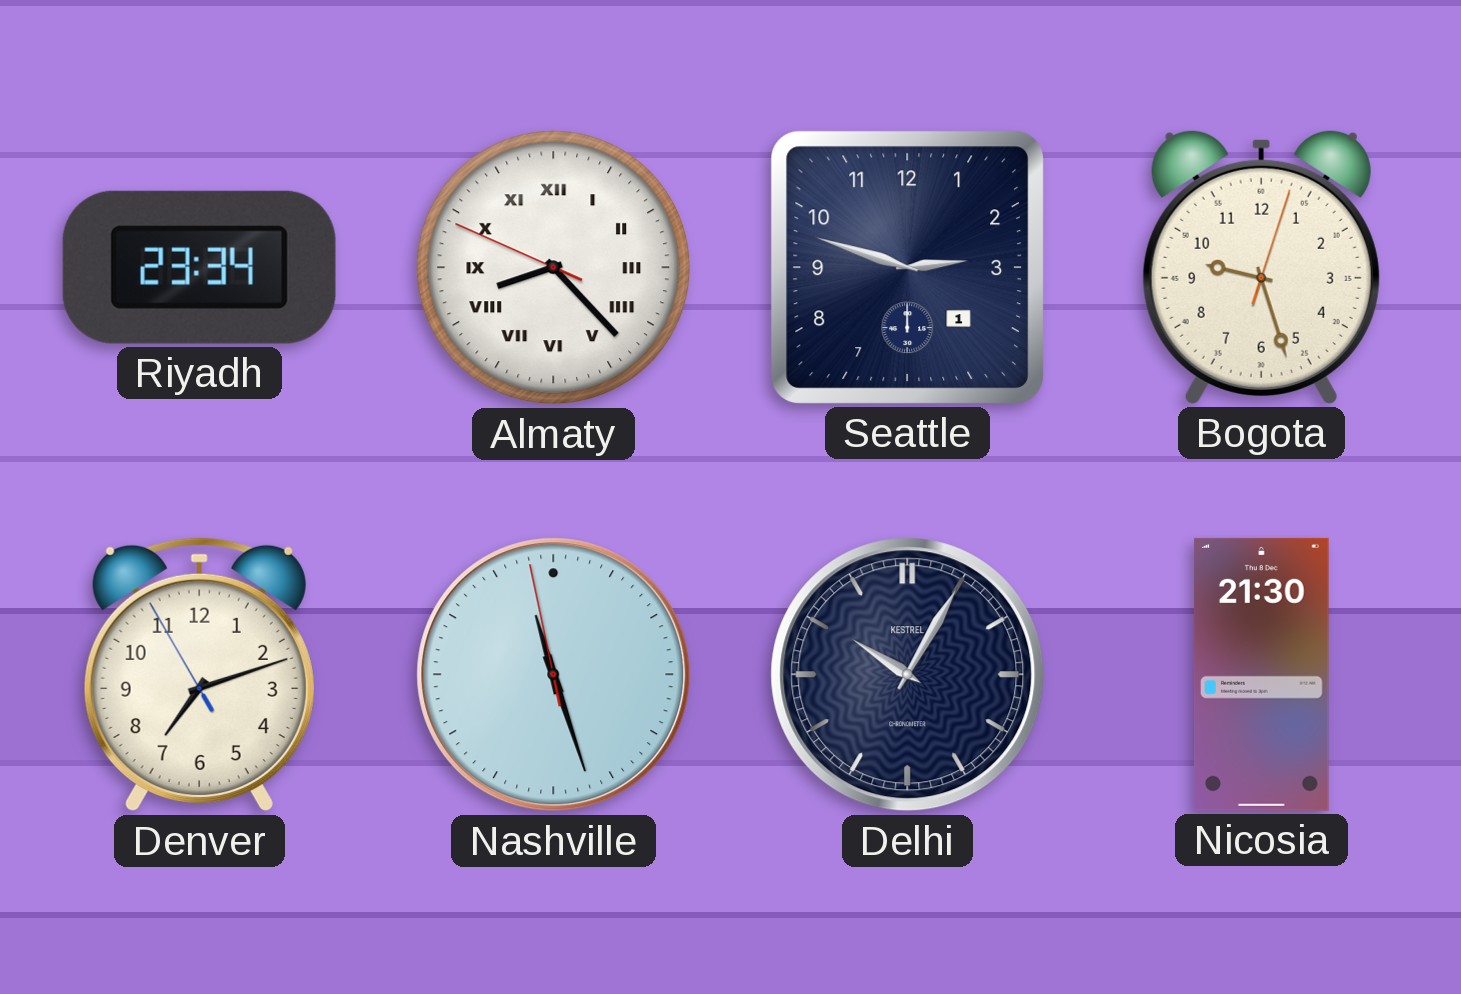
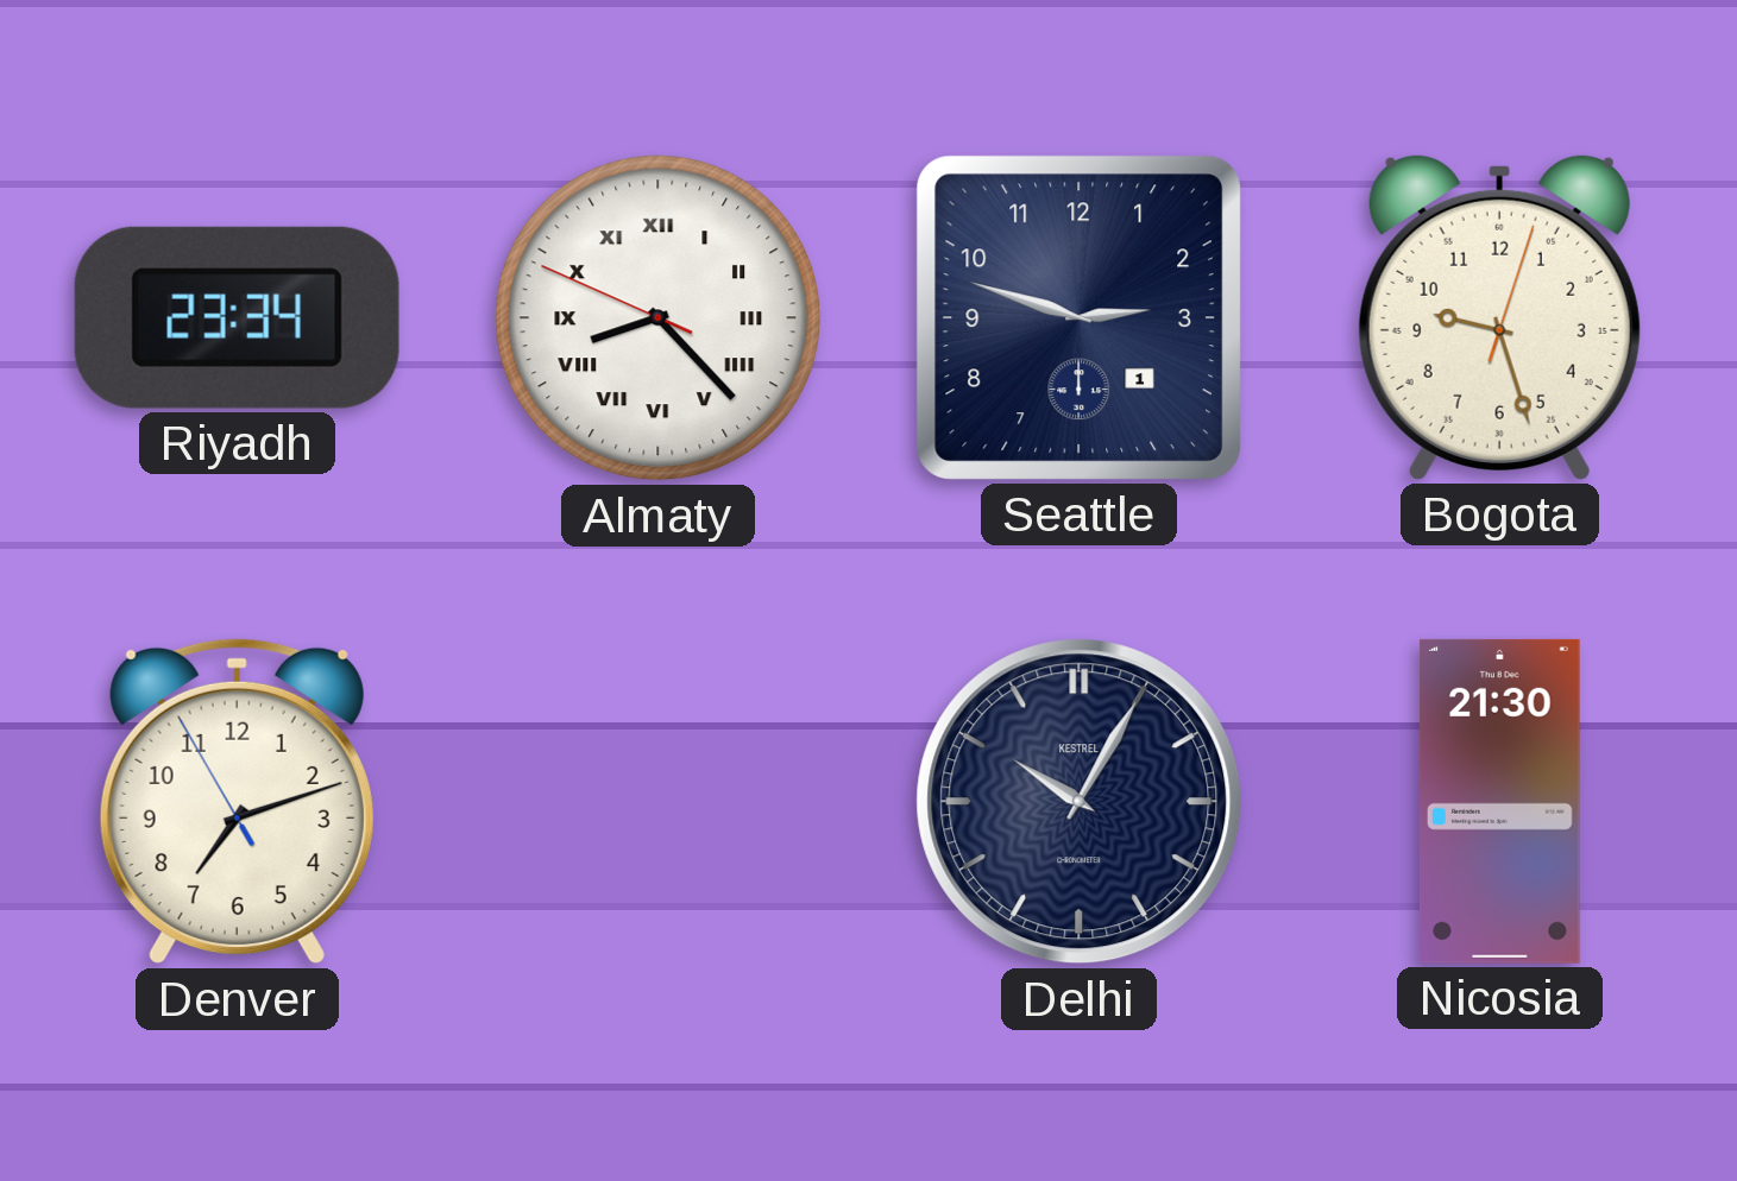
Nashville: 11:26 -> none (554, 675)
